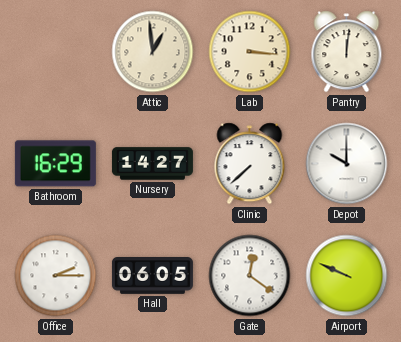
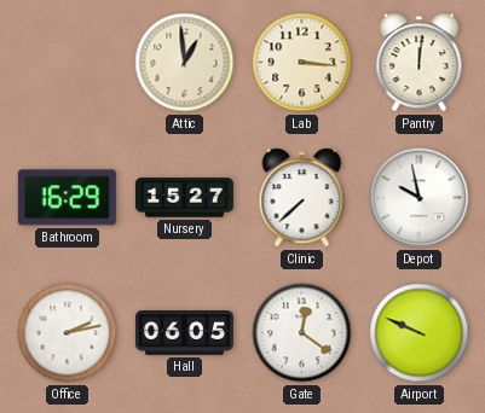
Nursery: 14:27 -> 15:27 (184, 198)
Depot: 10:00 -> 9:58 (420, 198)
Office: 2:15 -> 2:13 (68, 333)
